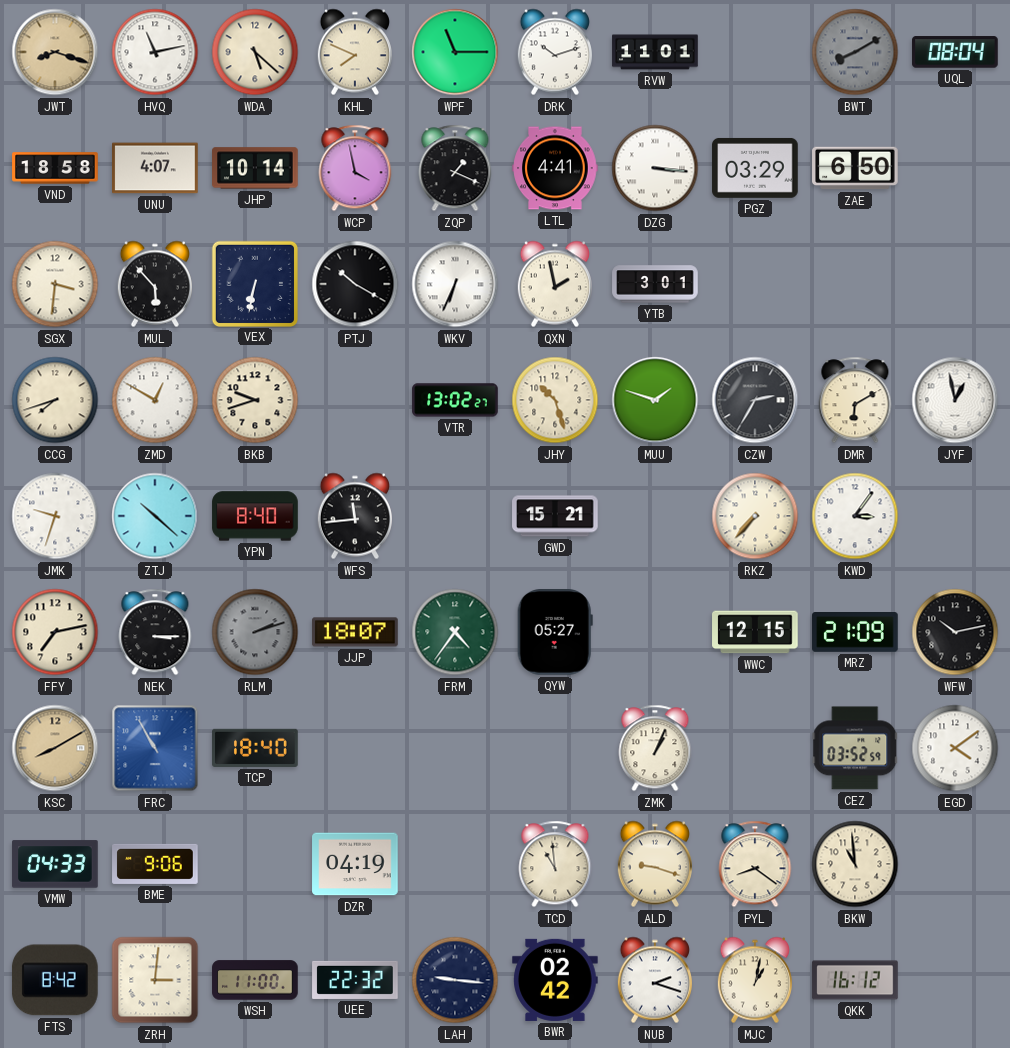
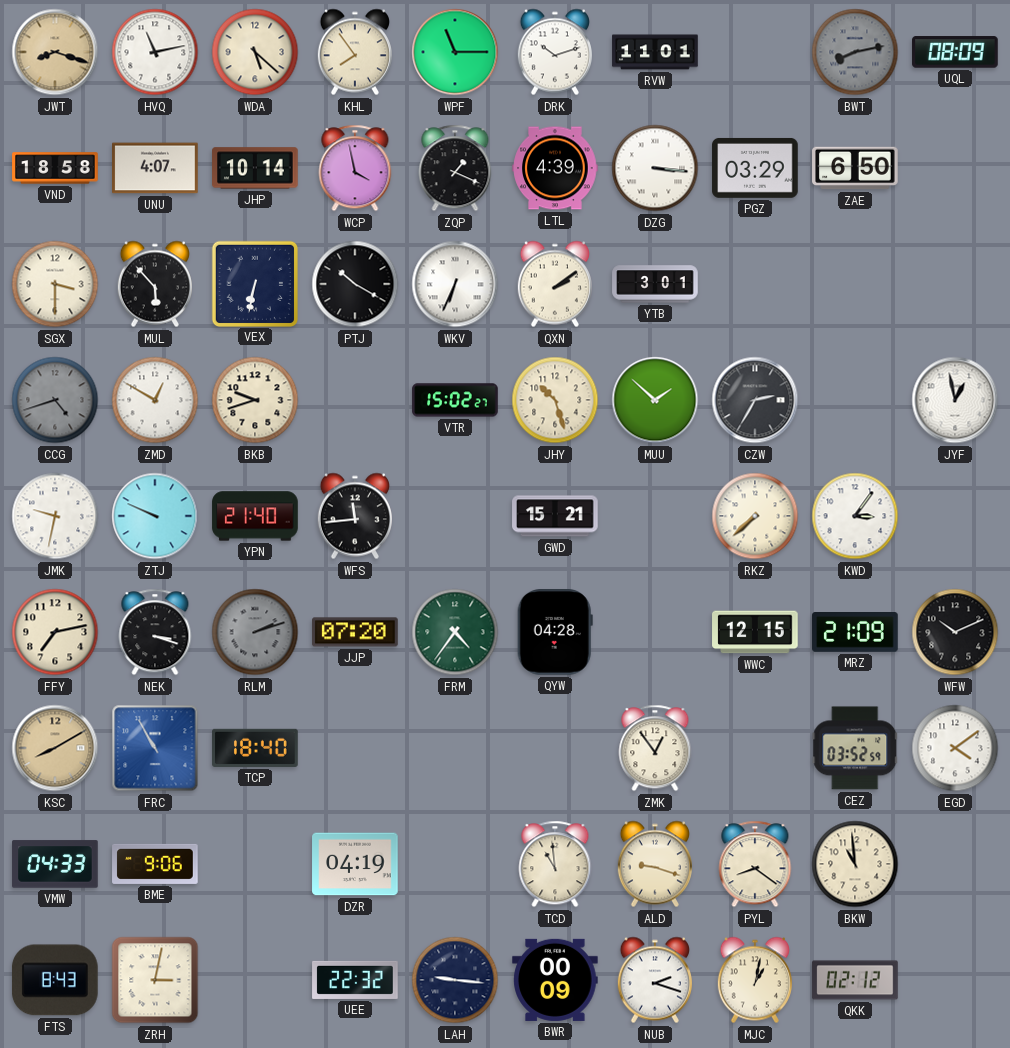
KHL: 7:49 -> 7:54 (355, 52)
BWT: 8:10 -> 8:13 (855, 52)
UQL: 08:04 -> 08:09 (955, 52)
LTL: 4:41 -> 4:39 (555, 168)
SGX: 3:31 -> 3:30 (55, 284)
QXN: 1:58 -> 2:09 (555, 284)
CCG: 7:42 -> 4:42 (55, 400)
CCG dial: cream -> grey (55, 400)
VTR: 13:02 -> 15:02 (455, 400)
MUU: 1:48 -> 1:52 (655, 400)
DMR: 6:10 -> none (855, 400)
JMK: 9:33 -> 9:32 (55, 516)
ZTJ: 10:22 -> 9:49 (155, 516)
YPN: 8:40 -> 21:40 (255, 516)
RKZ: 7:37 -> 7:38 (755, 516)
NEK: 3:15 -> 3:18 (155, 632)
JJP: 18:07 -> 07:20 (355, 632)
QYW: 05:27 -> 04:28 (555, 633)
WFW: 10:13 -> 10:11 (955, 632)
ZMK: 1:04 -> 12:54 (655, 748)
FTS: 8:42 -> 8:43 (55, 980)
ZRH: 3:01 -> 3:02 (155, 980)
WSH: 11:00 -> none (255, 980)
BWR: 02:42 -> 00:09 (555, 980)
QKK: 16:12 -> 02:12 (855, 980)
